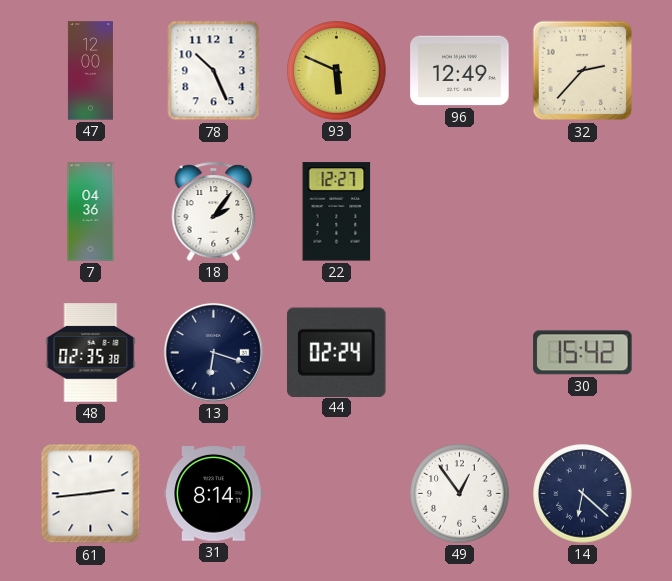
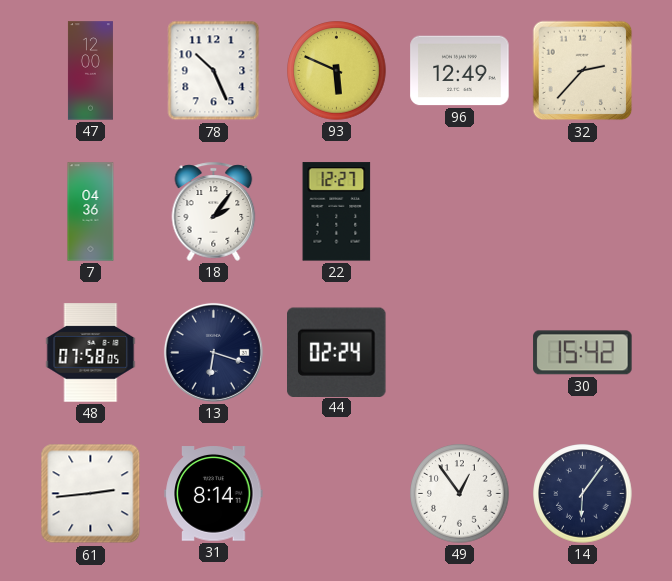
48: 02:35 -> 07:58 (91, 353)
14: 6:22 -> 6:06 (583, 494)
